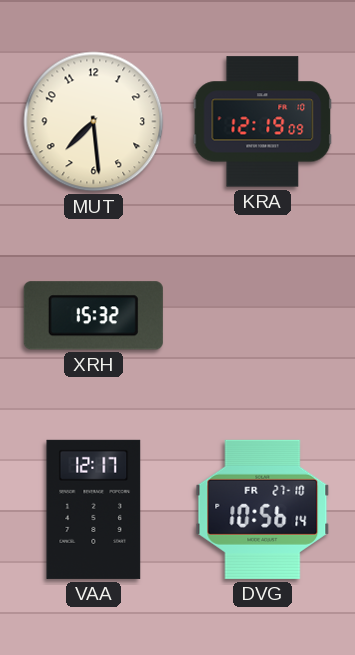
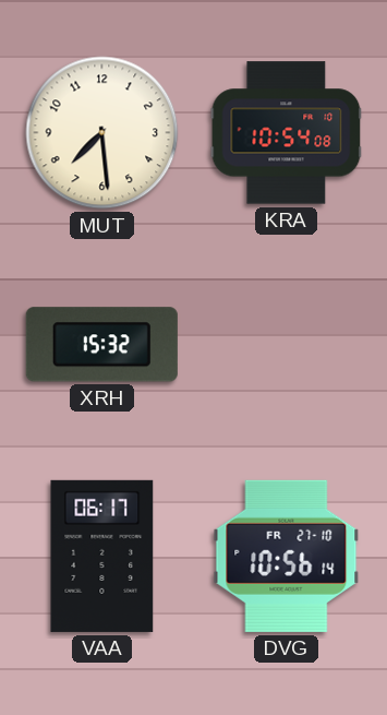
KRA: 12:19 -> 10:54 (287, 133)
VAA: 12:17 -> 06:17 (102, 556)
